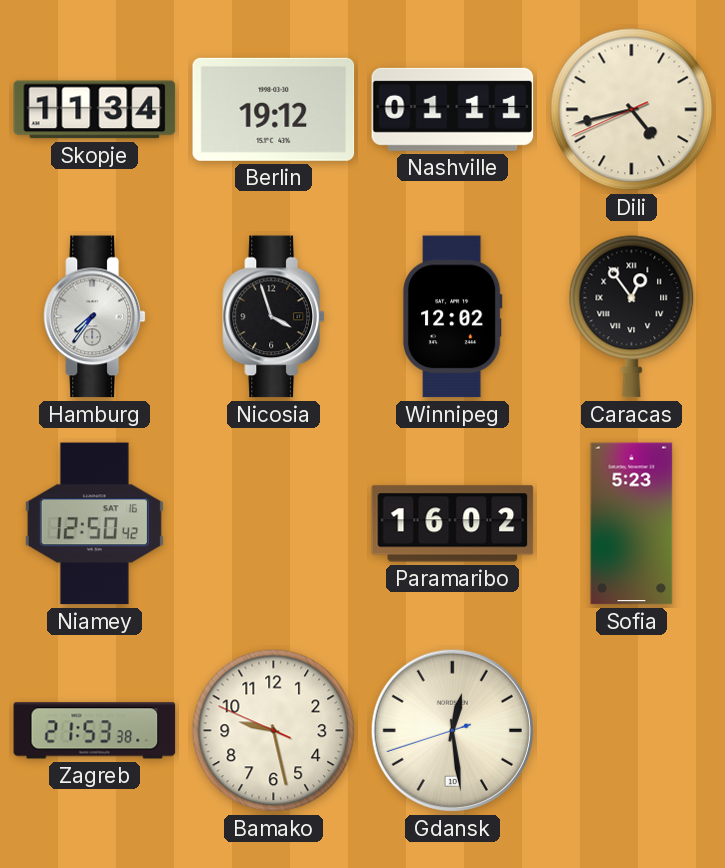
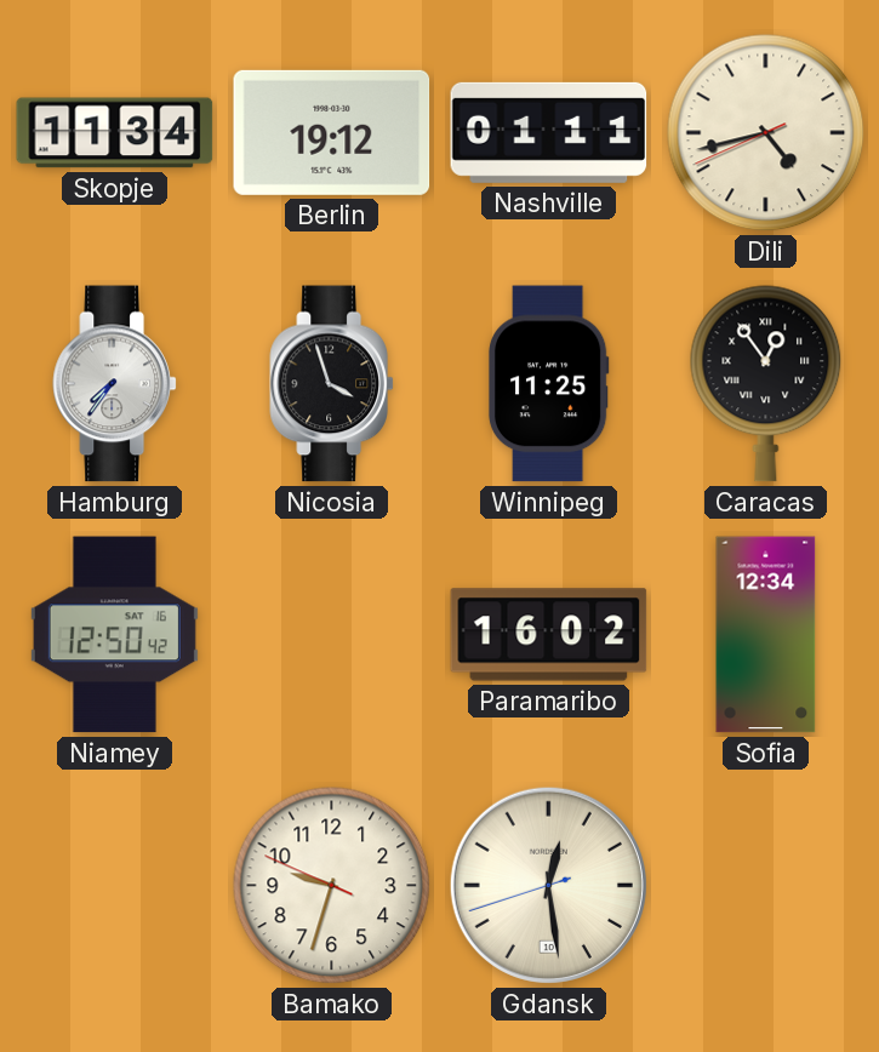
Winnipeg: 12:02 -> 11:25 (548, 384)
Sofia: 5:23 -> 12:34 (766, 635)
Zagreb: 21:53 -> none (95, 731)
Bamako: 9:27 -> 9:32 (332, 886)
